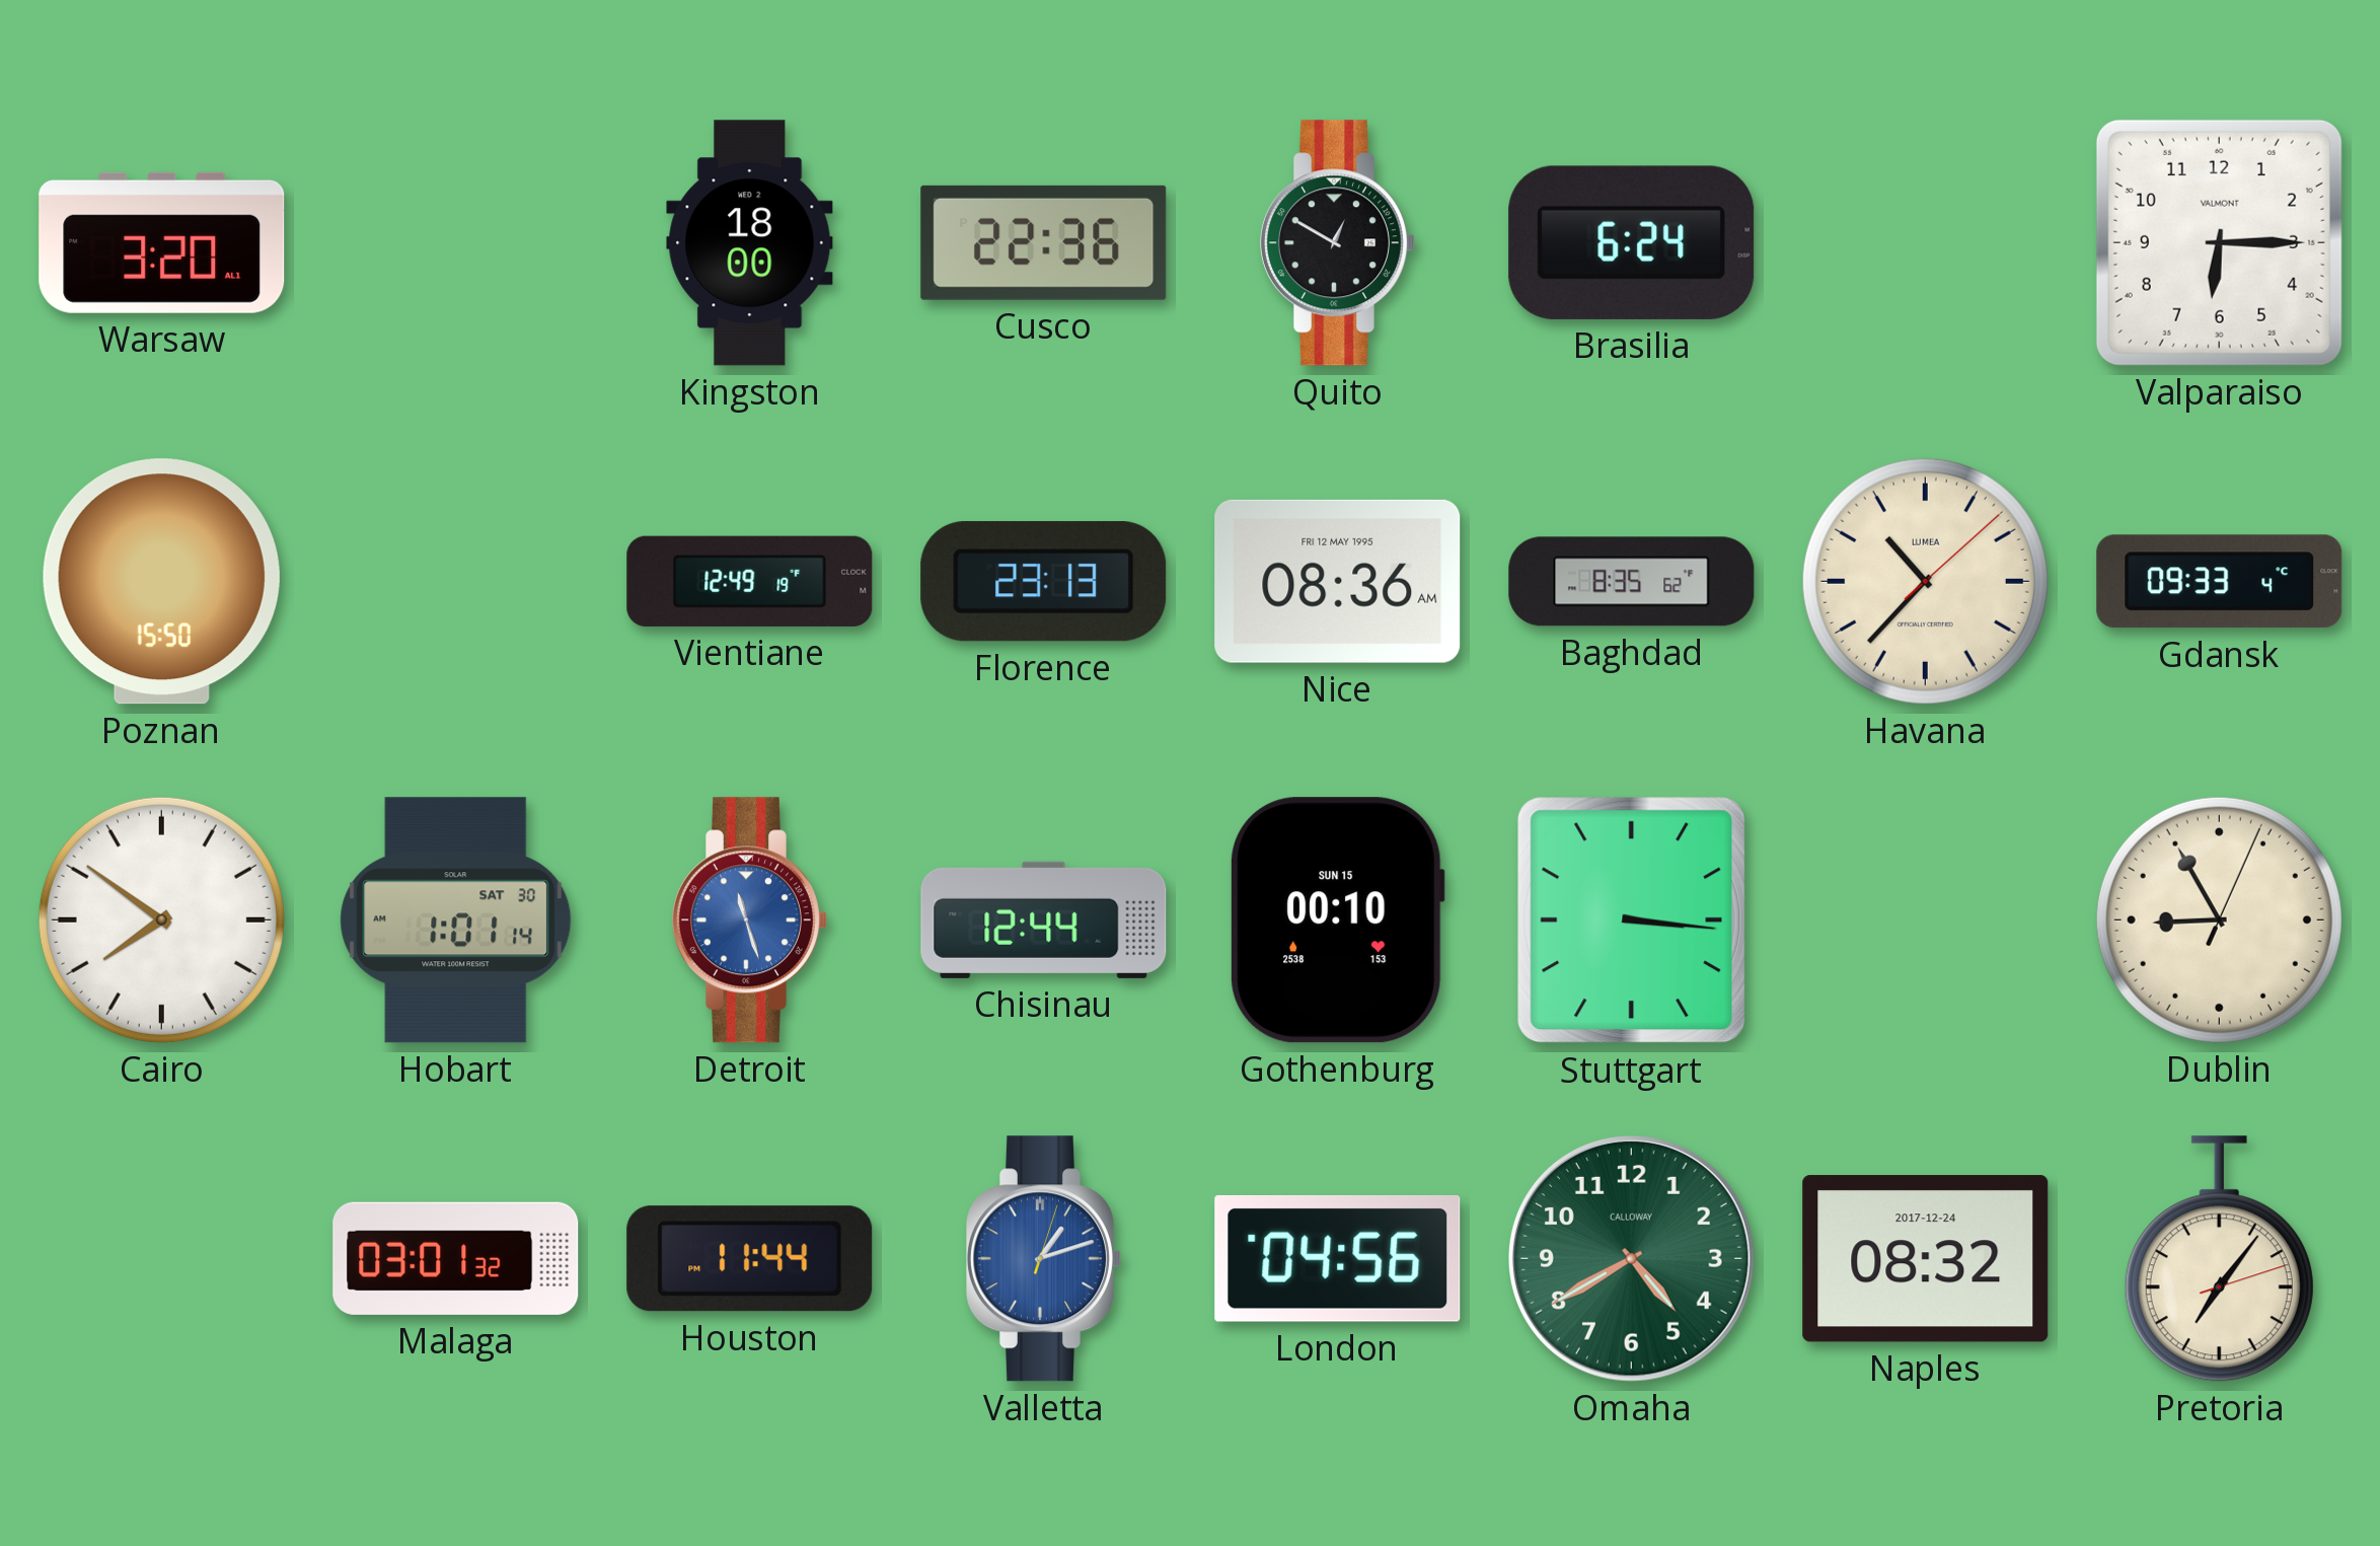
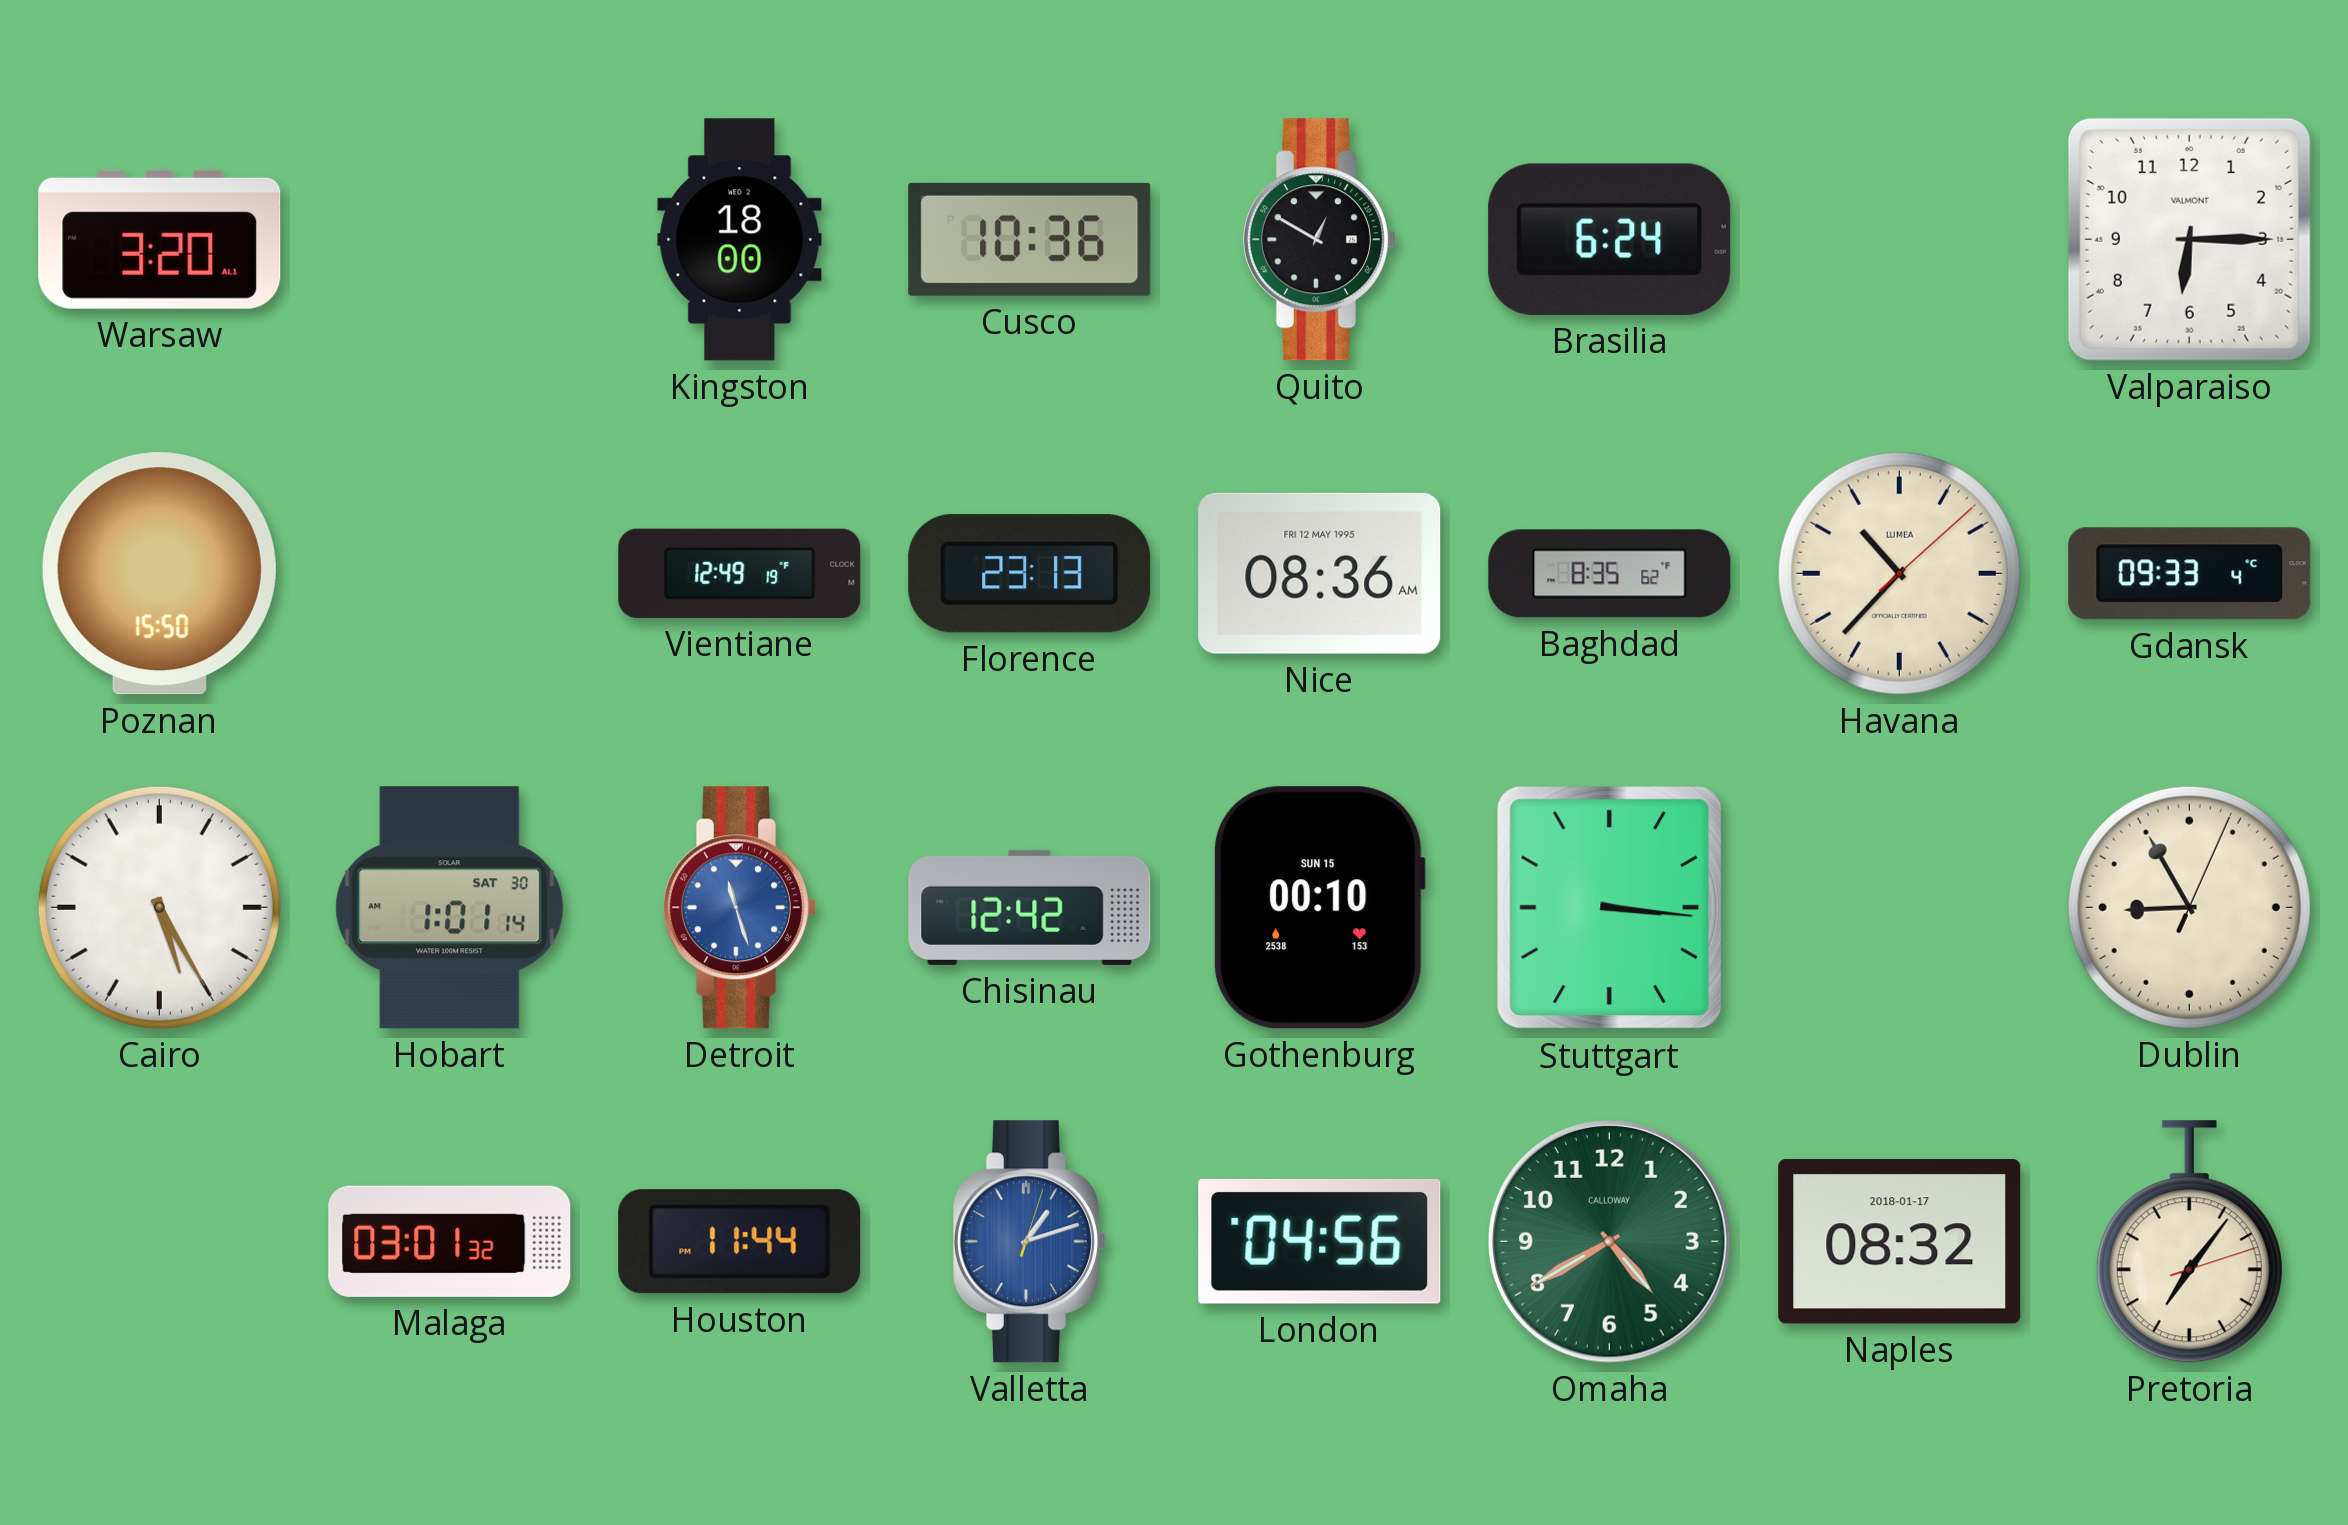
Cusco: 22:36 -> 10:36 (1030, 239)
Cairo: 7:51 -> 5:25 (159, 907)
Chisinau: 12:44 -> 12:42 (1030, 907)
Naples date: 2017-12-24 -> 2018-01-17 (1900, 1242)
